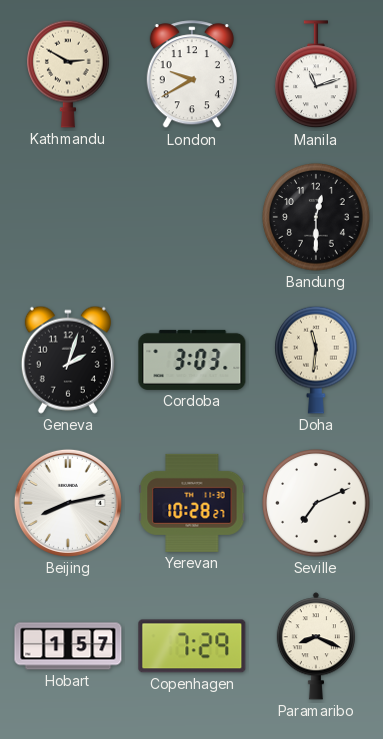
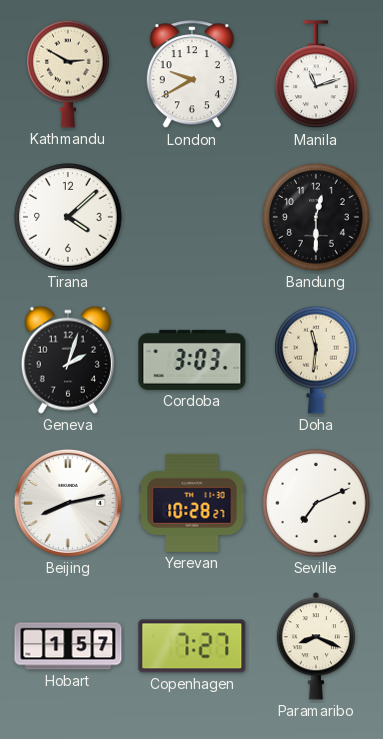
Tirana: none -> 4:08 (68, 217)
Copenhagen: 7:29 -> 7:27 (192, 646)
